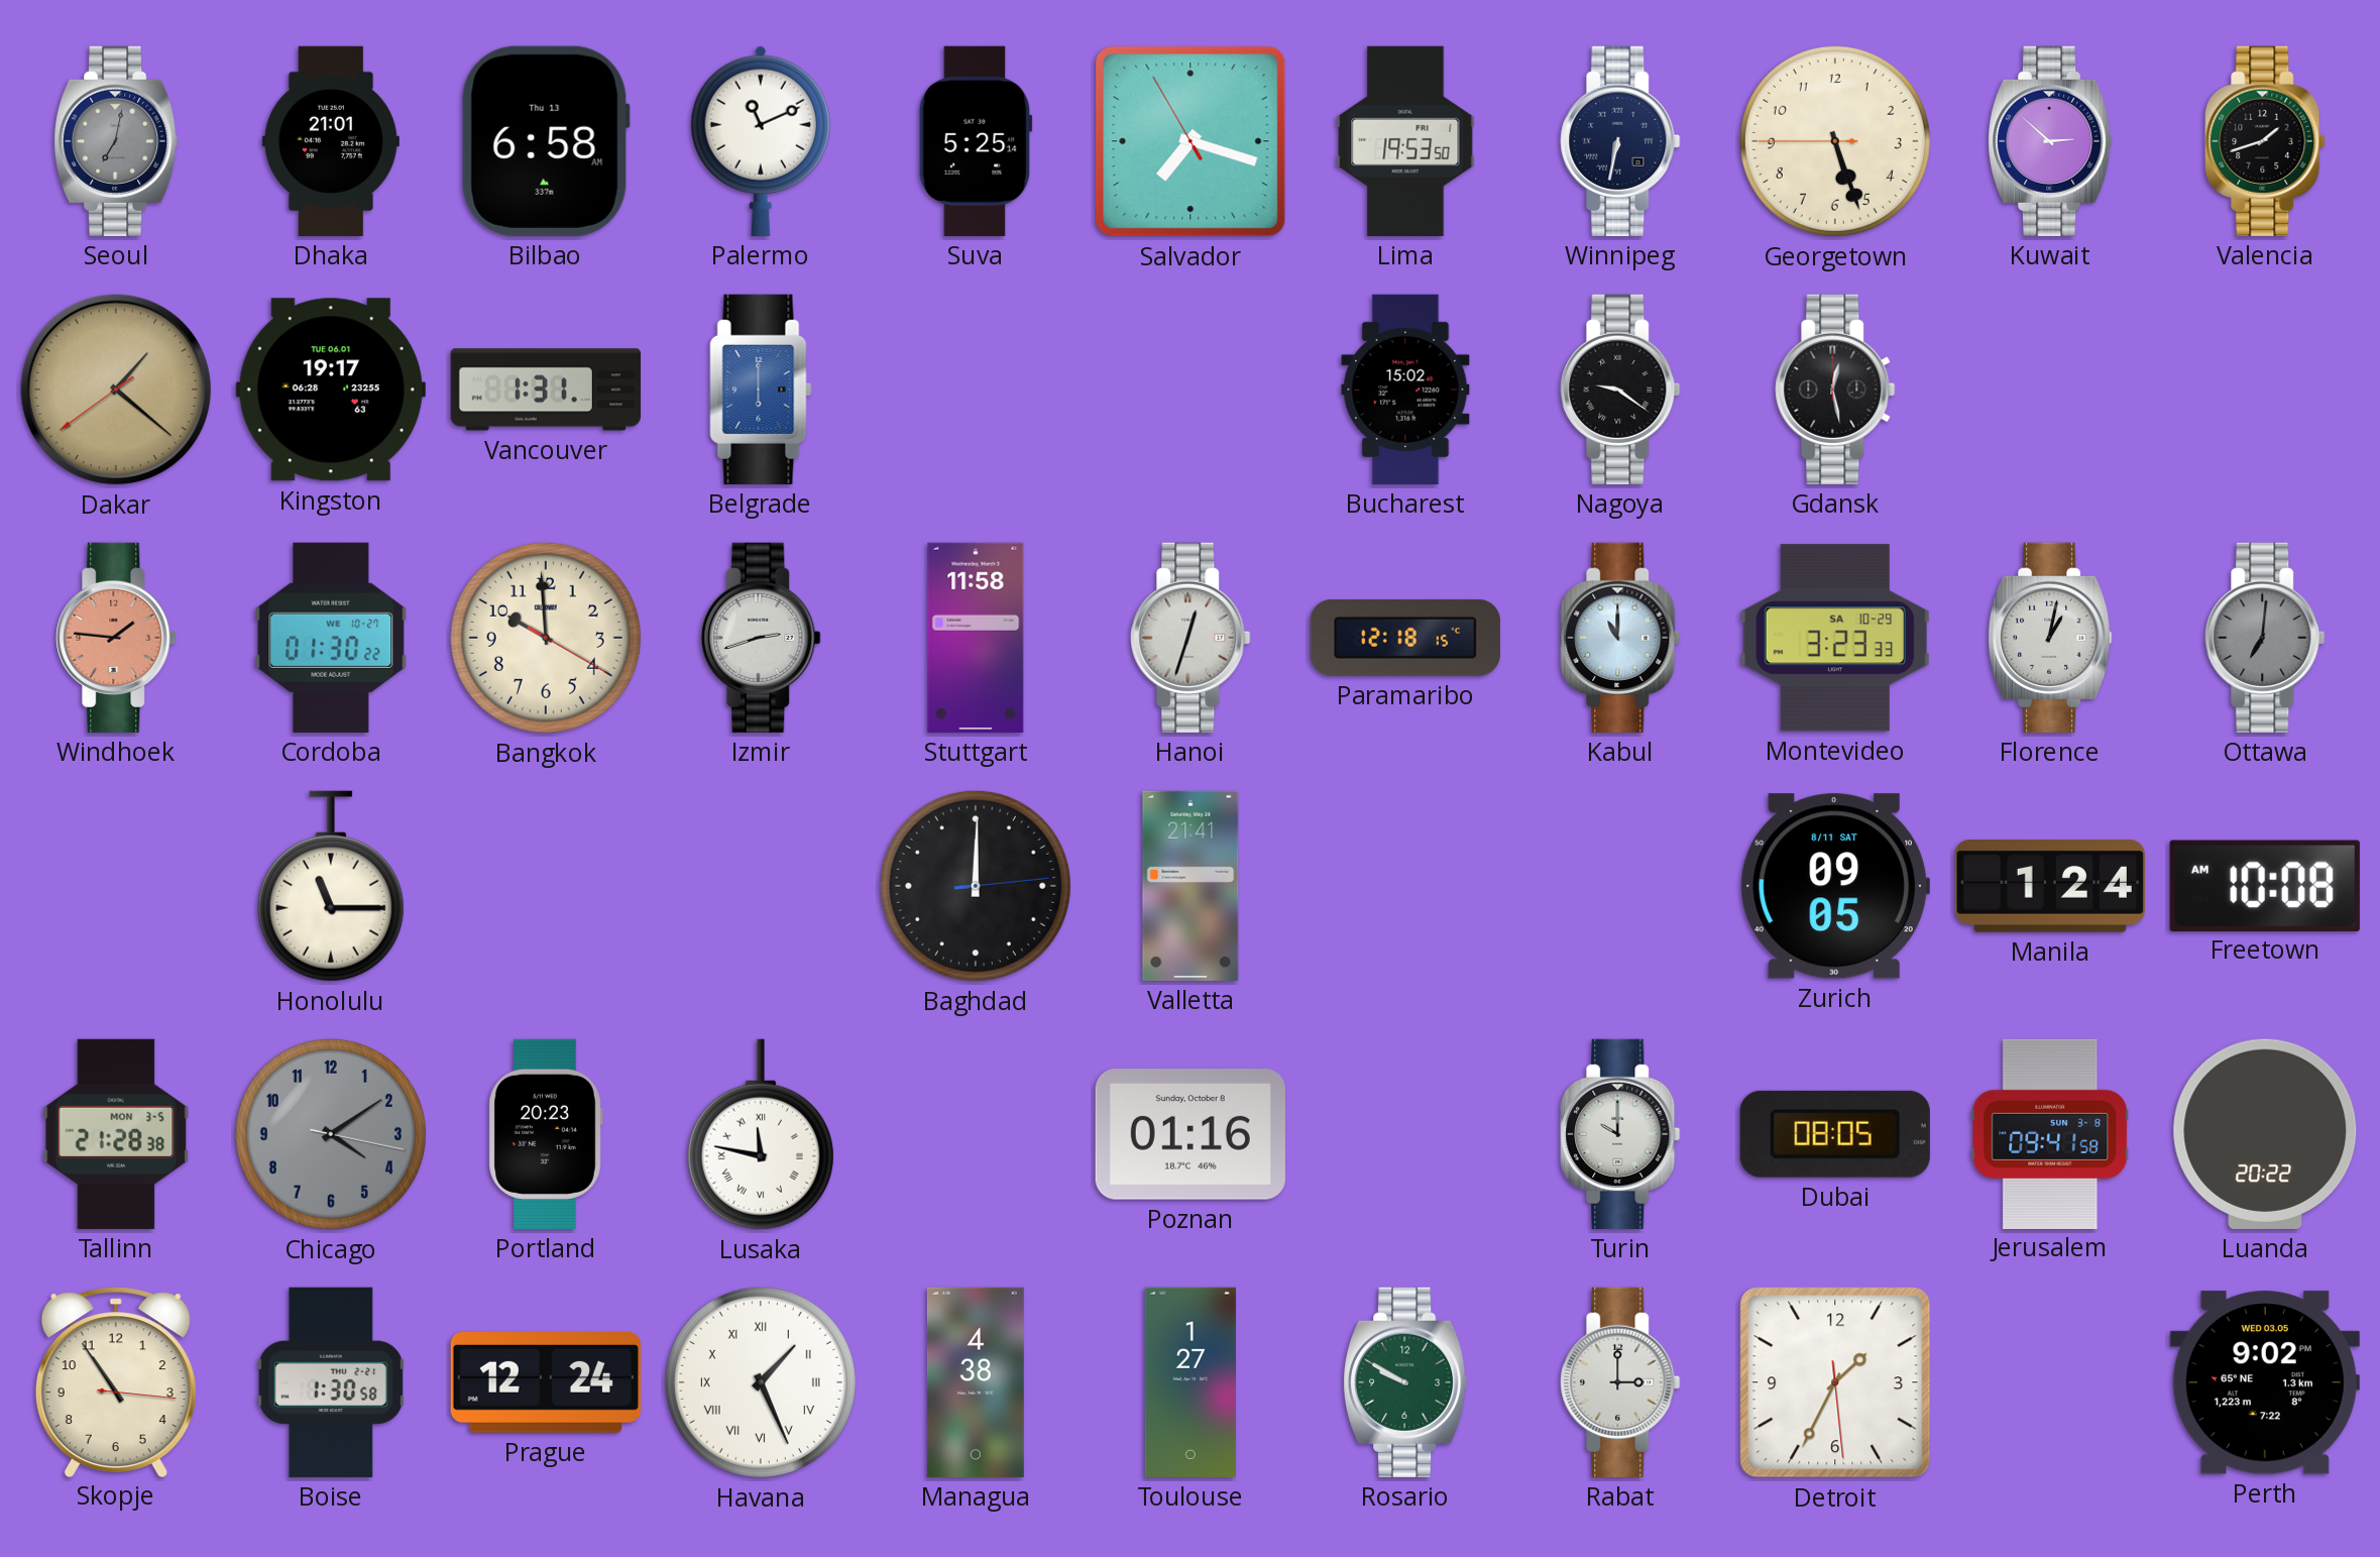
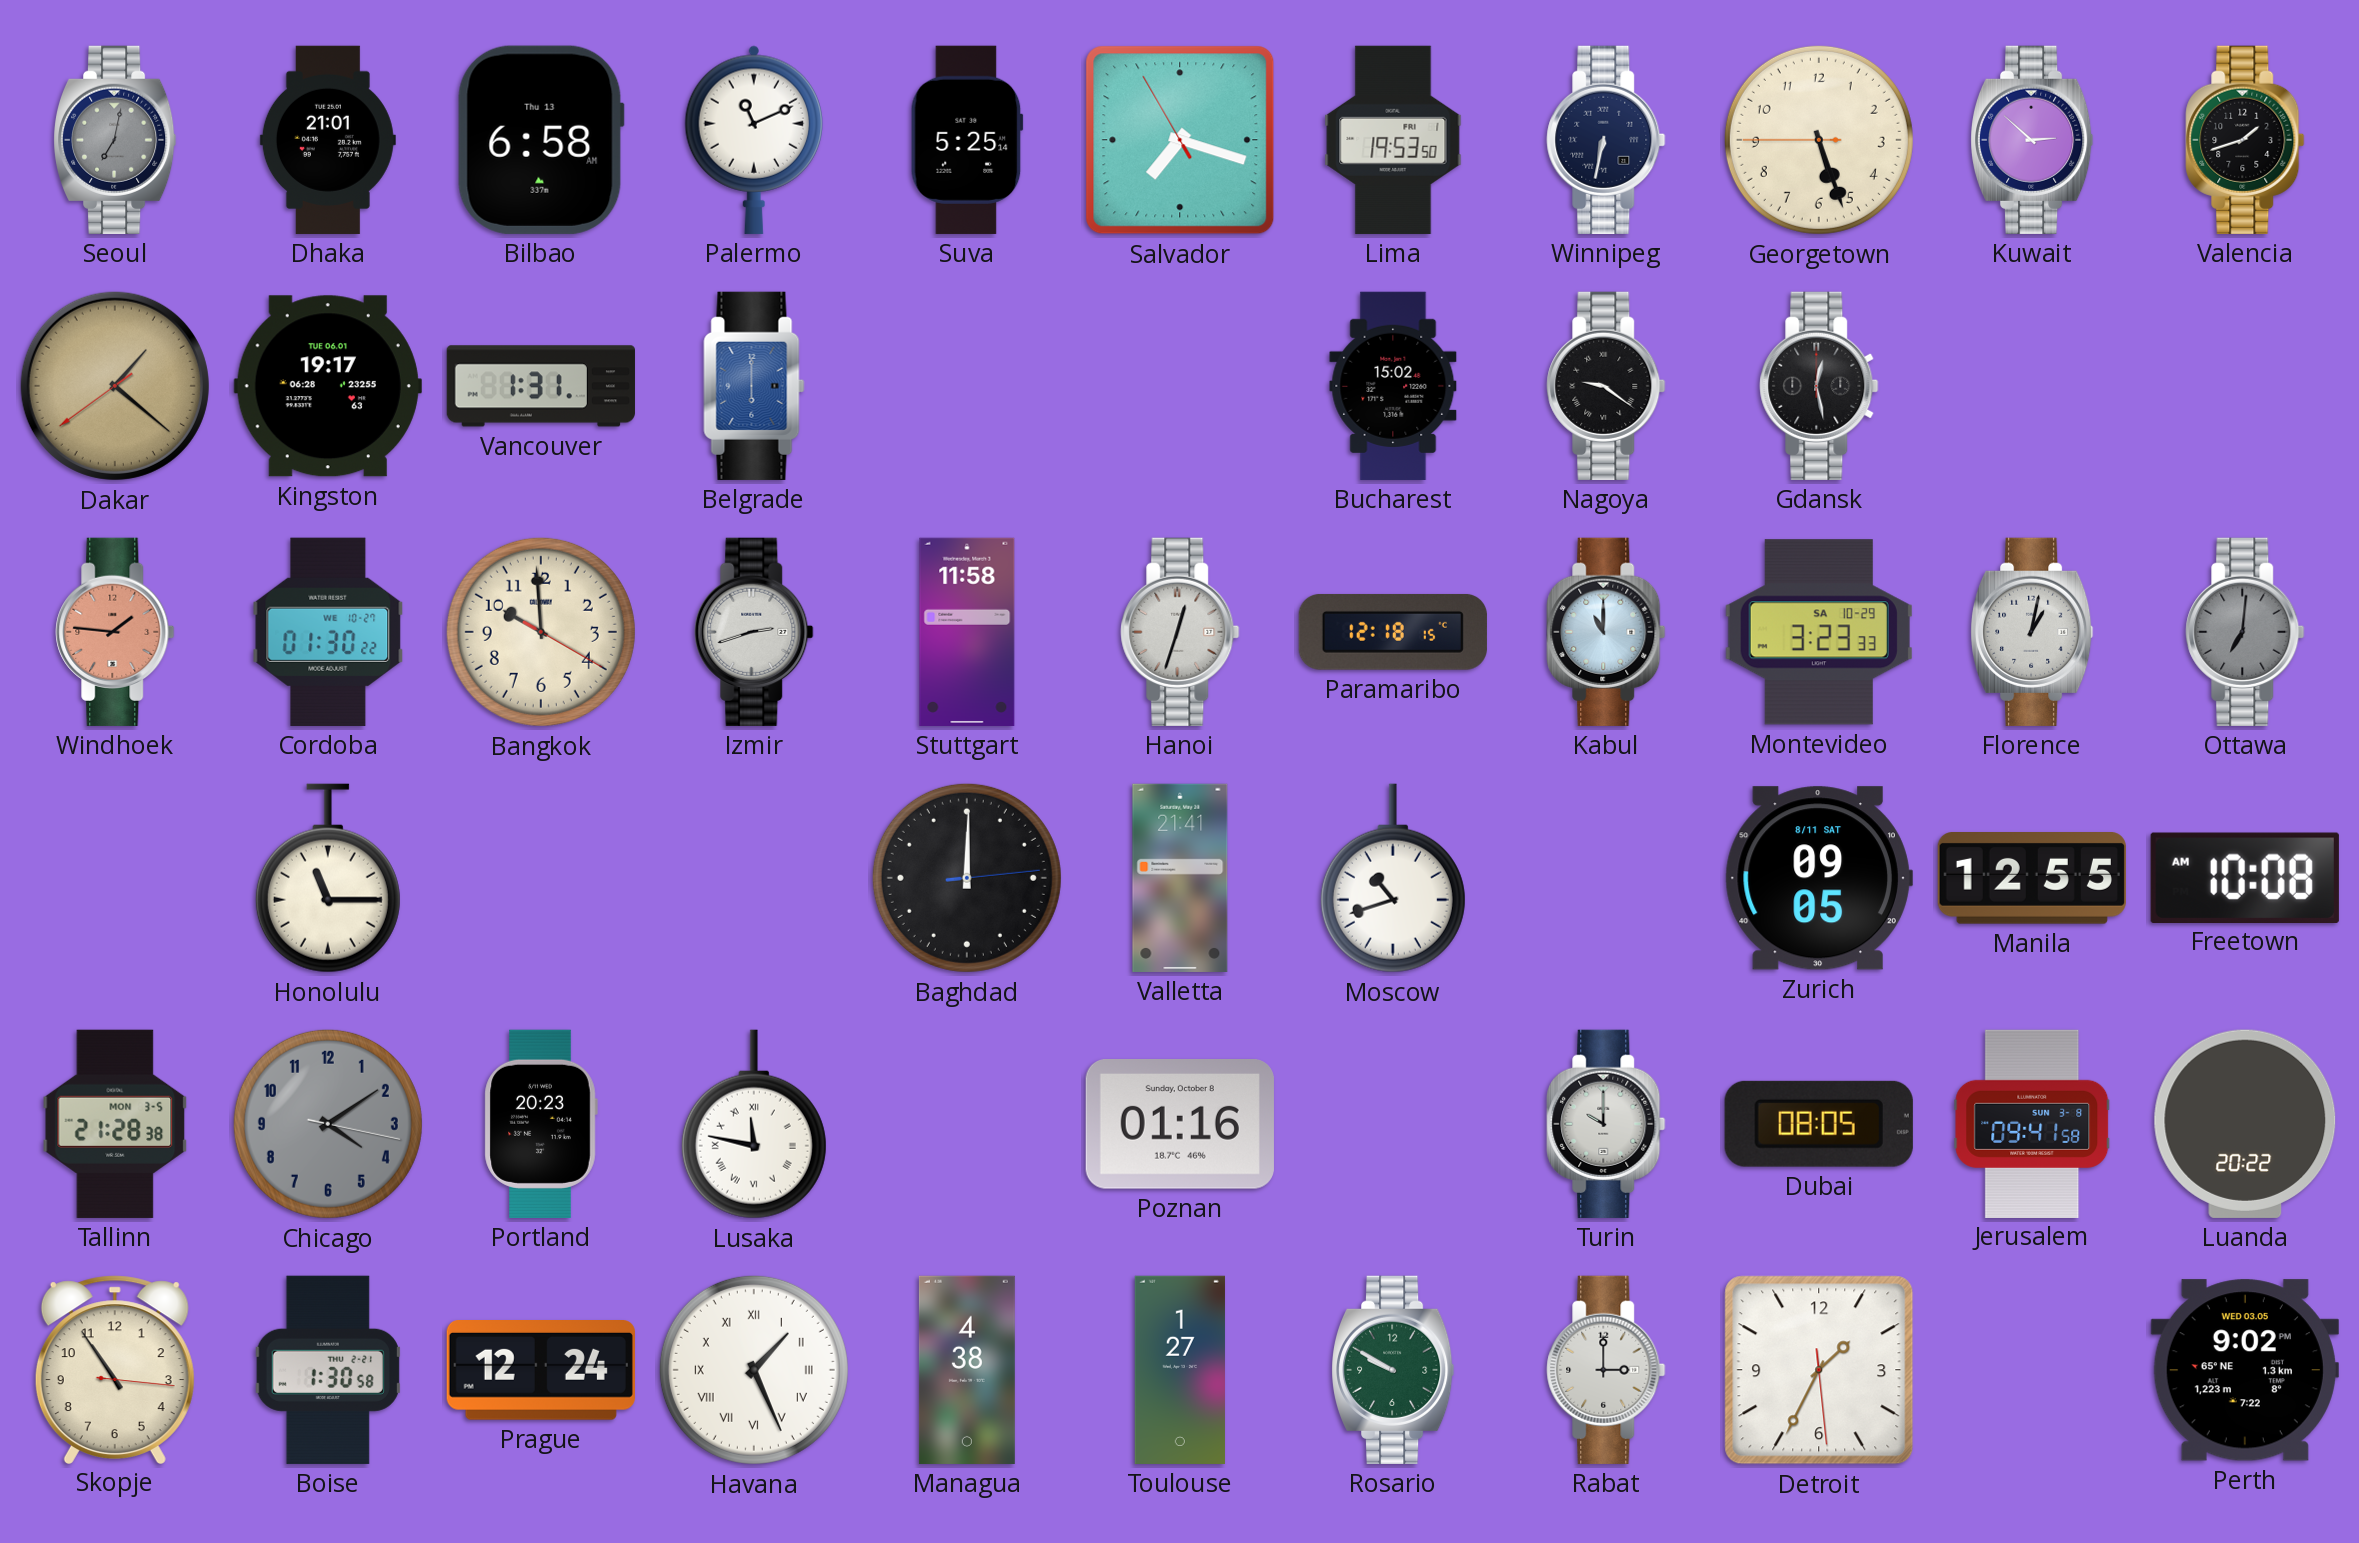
Moscow: none -> 10:42 (1393, 878)
Manila: 1:24 -> 12:55 (2032, 879)
